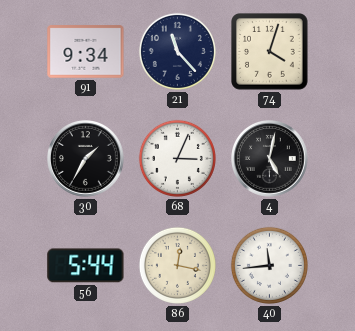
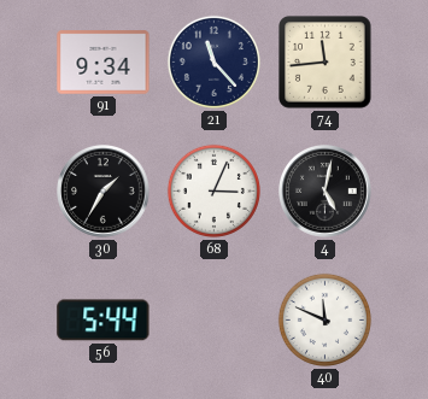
74: 4:03 -> 11:44 (326, 63)
86: 12:17 -> none (177, 265)
40: 11:44 -> 11:49 (324, 319)
